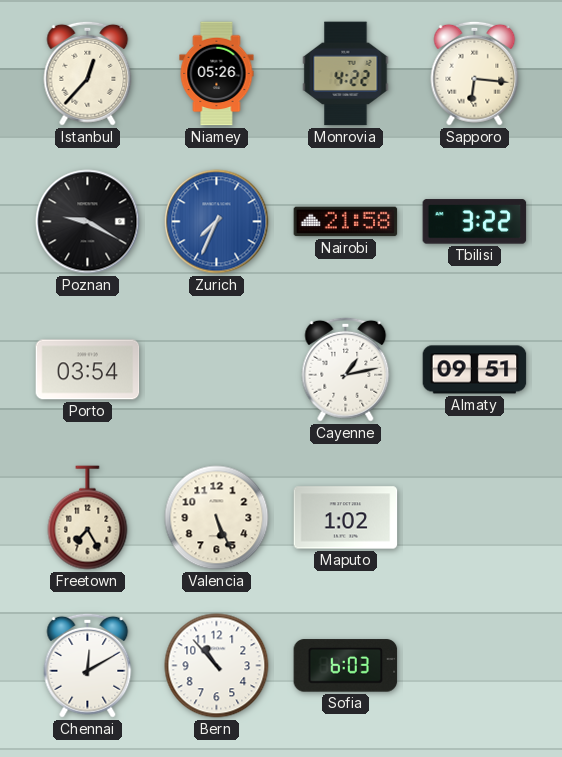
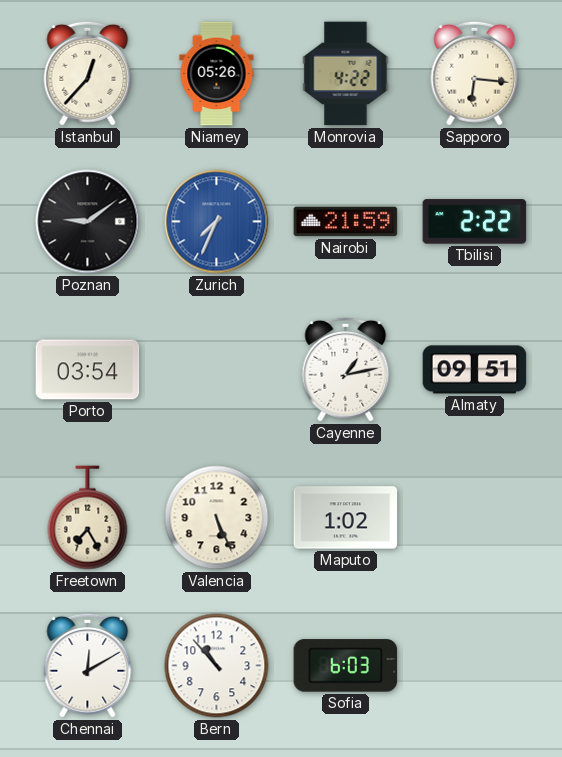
Poznan: 9:20 -> 9:09 (88, 222)
Nairobi: 21:58 -> 21:59 (346, 222)
Tbilisi: 3:22 -> 2:22 (475, 222)
